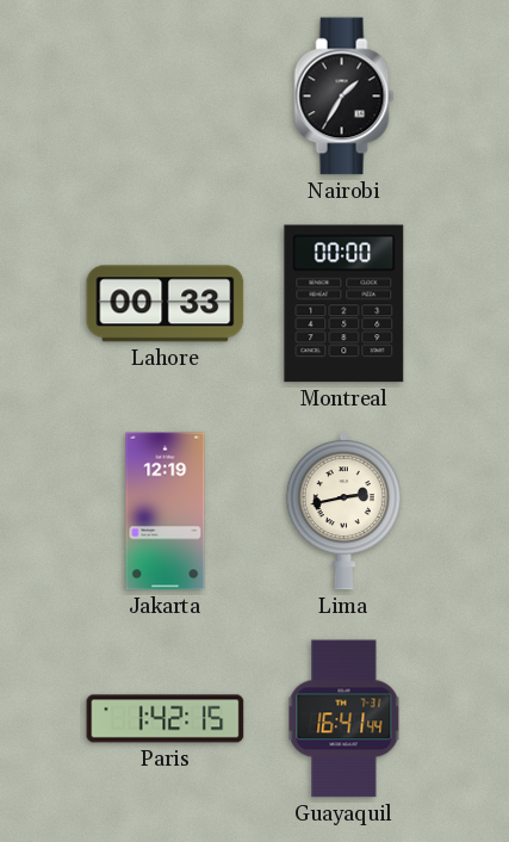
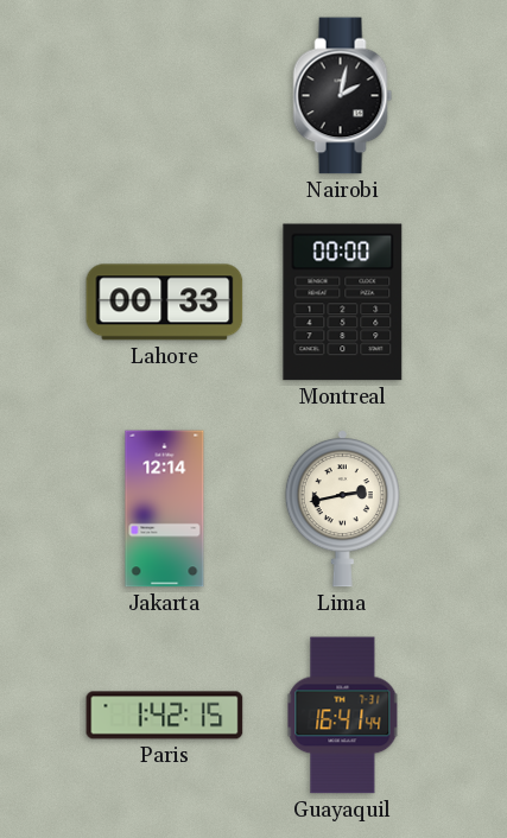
Nairobi: 1:35 -> 2:02 (343, 96)
Jakarta: 12:19 -> 12:14 (165, 509)
